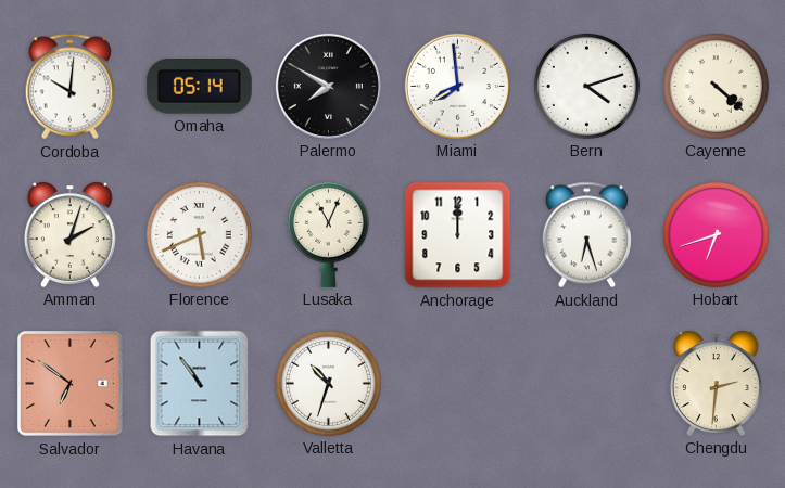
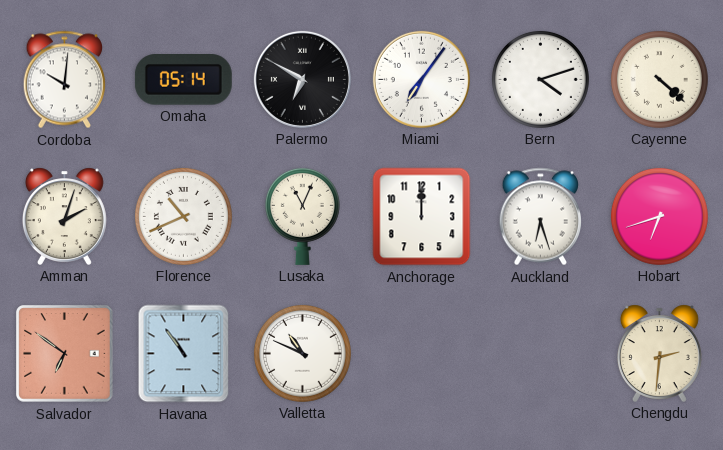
Palermo: 7:50 -> 6:50 (302, 79)
Miami: 7:59 -> 7:06 (421, 79)
Florence: 5:41 -> 10:41 (183, 216)
Valletta: 10:33 -> 10:49 (302, 353)
